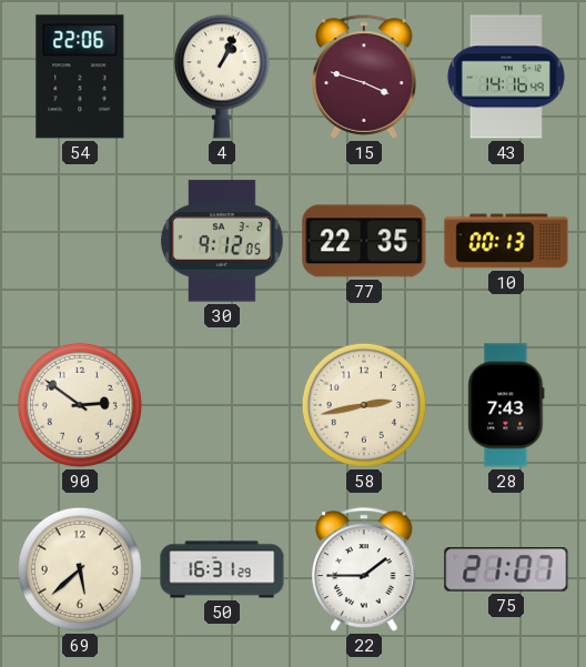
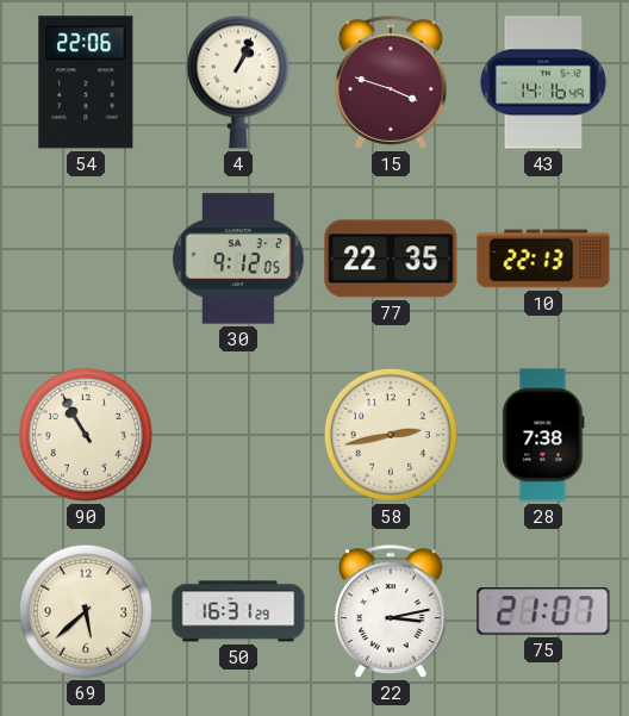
10: 00:13 -> 22:13 (543, 259)
90: 2:51 -> 10:55 (86, 435)
28: 7:43 -> 7:38 (543, 435)
22: 1:45 -> 3:13 (391, 611)
